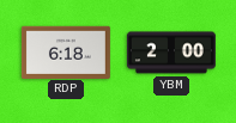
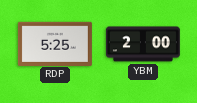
RDP: 6:18 -> 5:25 (55, 43)
